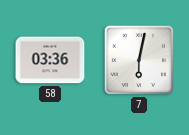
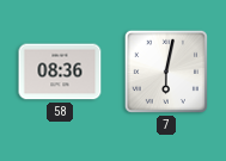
58: 03:36 -> 08:36 (60, 72)
